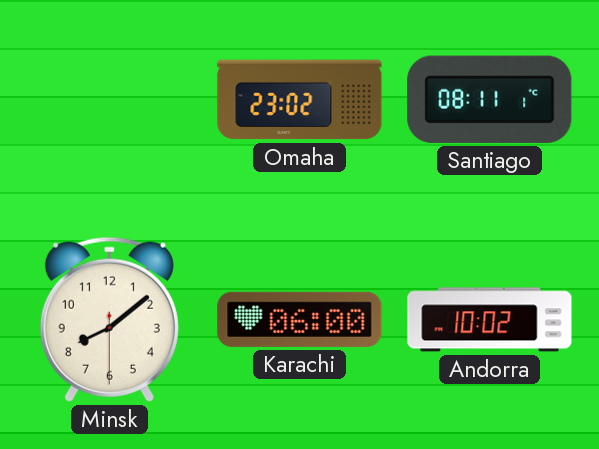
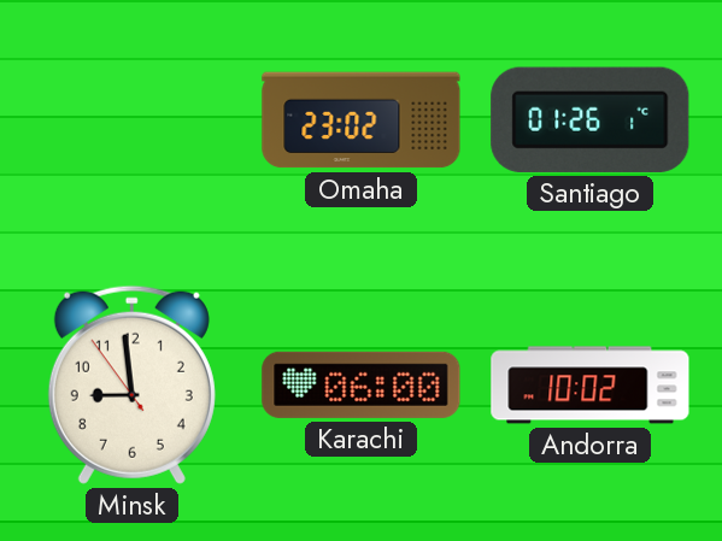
Santiago: 08:11 -> 01:26 (591, 119)
Minsk: 8:08 -> 8:58 (131, 384)
